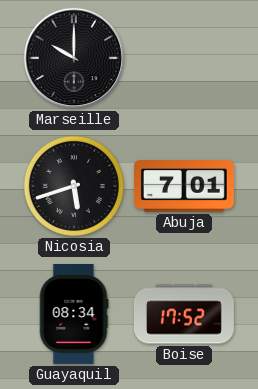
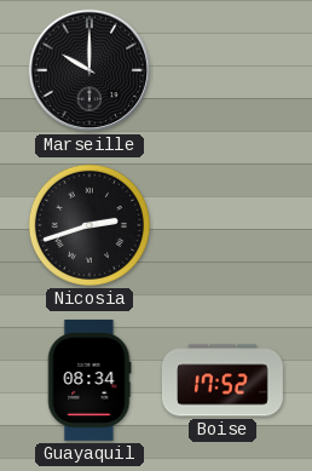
Nicosia: 5:42 -> 2:42 (89, 225)
Abuja: 7:01 -> none (184, 187)
